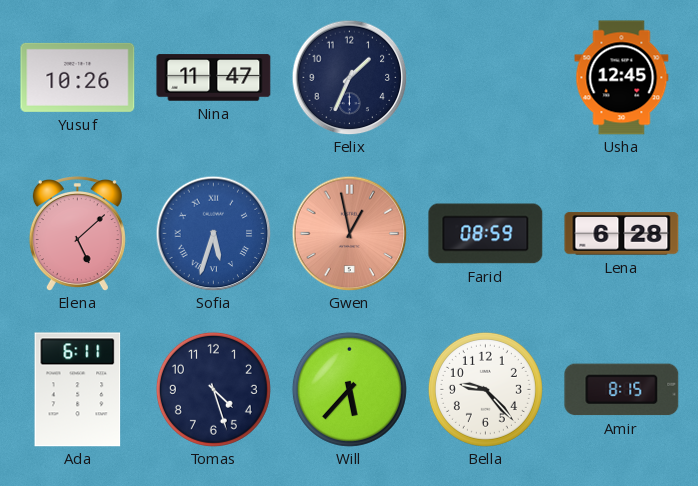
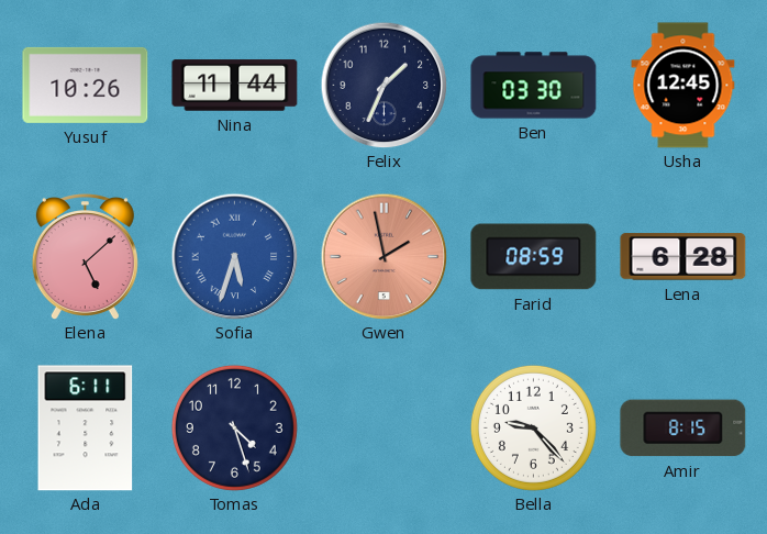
Nina: 11:47 -> 11:44 (235, 86)
Ben: none -> 03:30 (534, 86)
Gwen: 12:58 -> 1:58 (383, 256)
Will: 5:37 -> none (349, 389)
